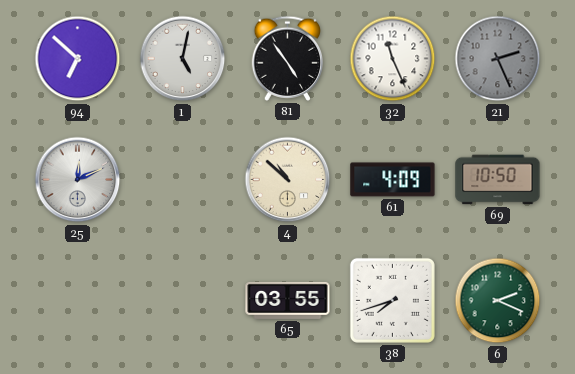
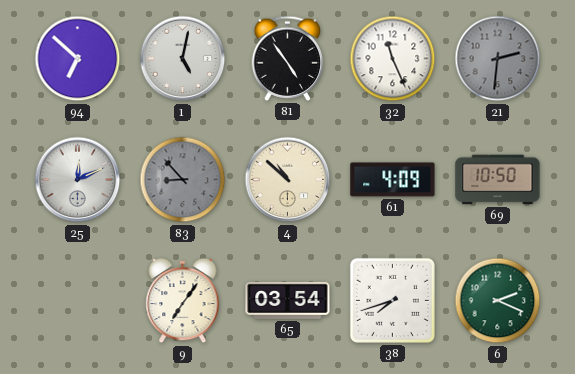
21: 2:26 -> 2:31 (498, 59)
83: none -> 8:53 (183, 180)
9: none -> 7:06 (183, 301)
65: 03:55 -> 03:54 (288, 300)
